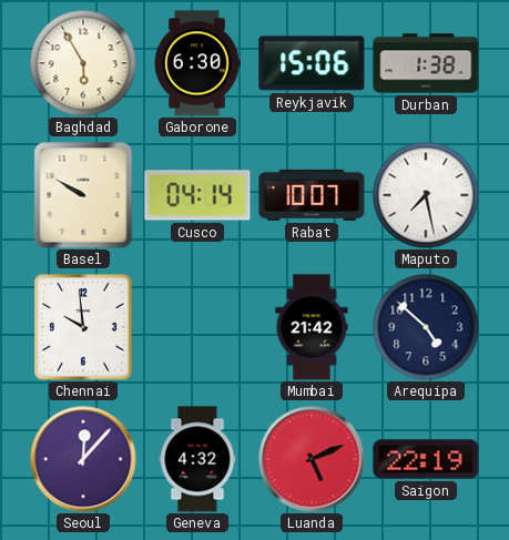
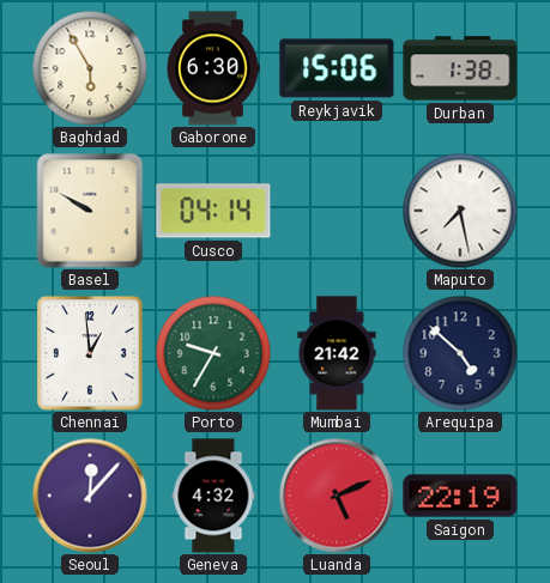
Rabat: 10:07 -> none (312, 195)
Chennai: 9:59 -> 12:59 (90, 353)
Porto: none -> 9:35 (213, 353)
